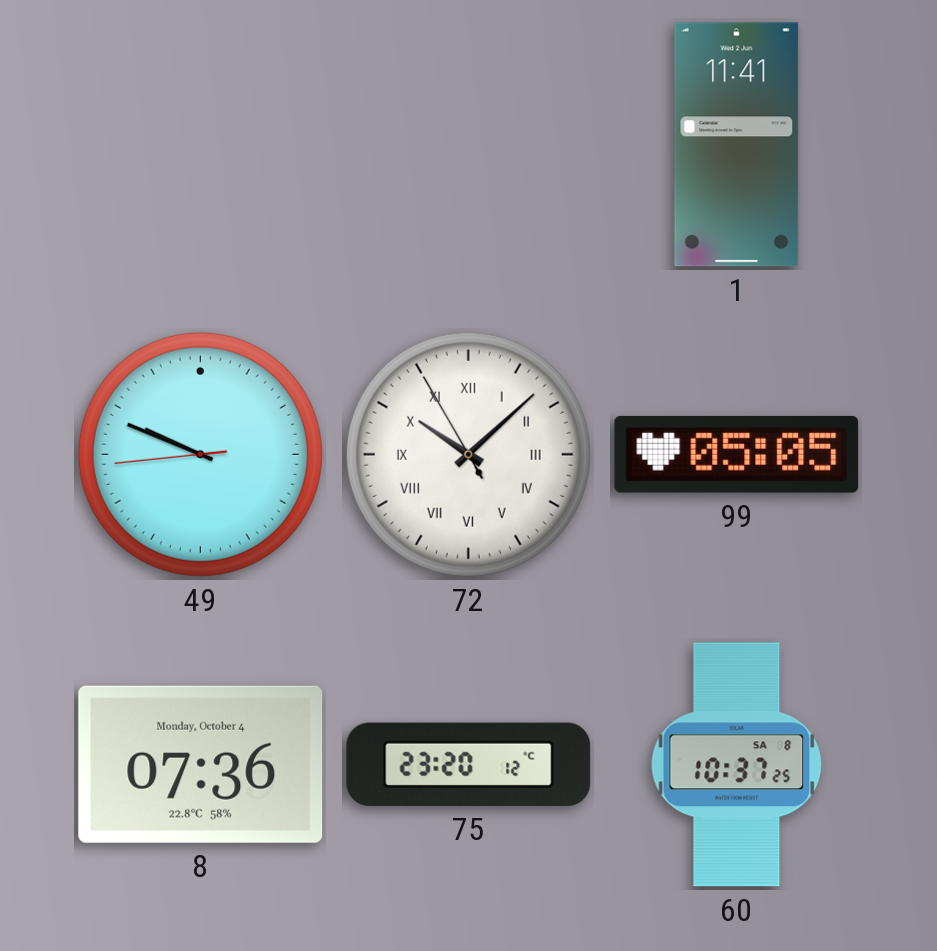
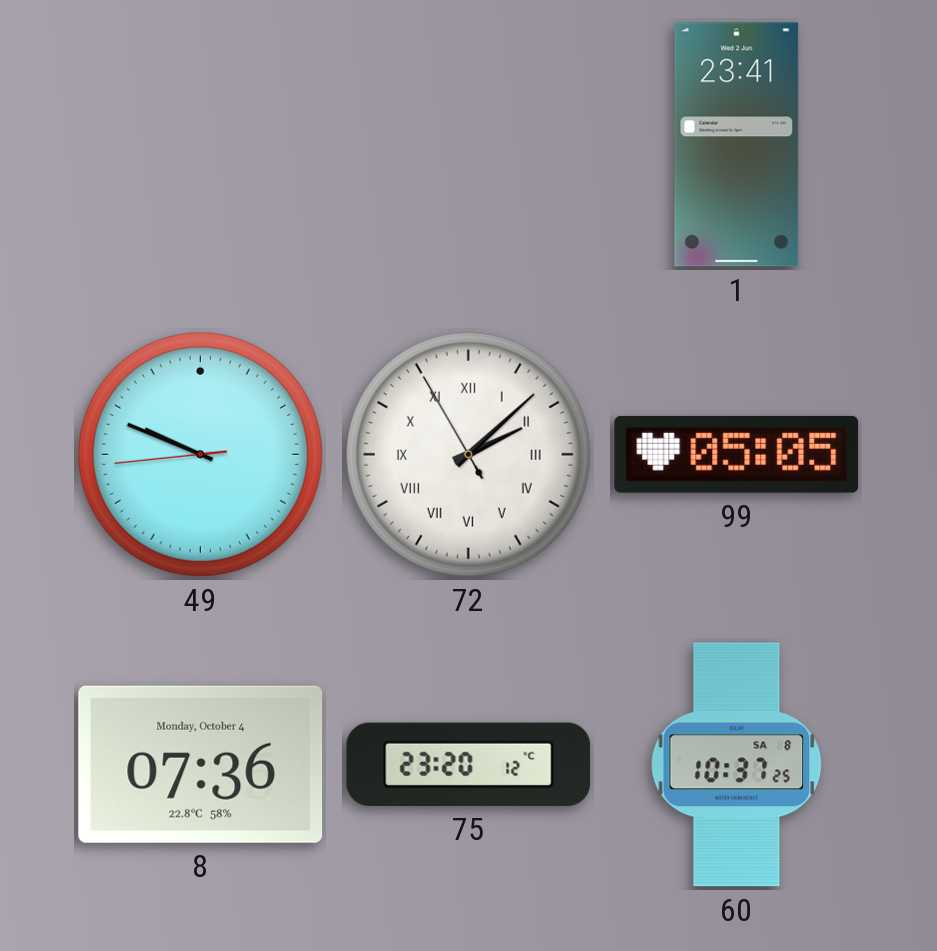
1: 11:41 -> 23:41 (737, 145)
72: 10:07 -> 2:07 (468, 454)
